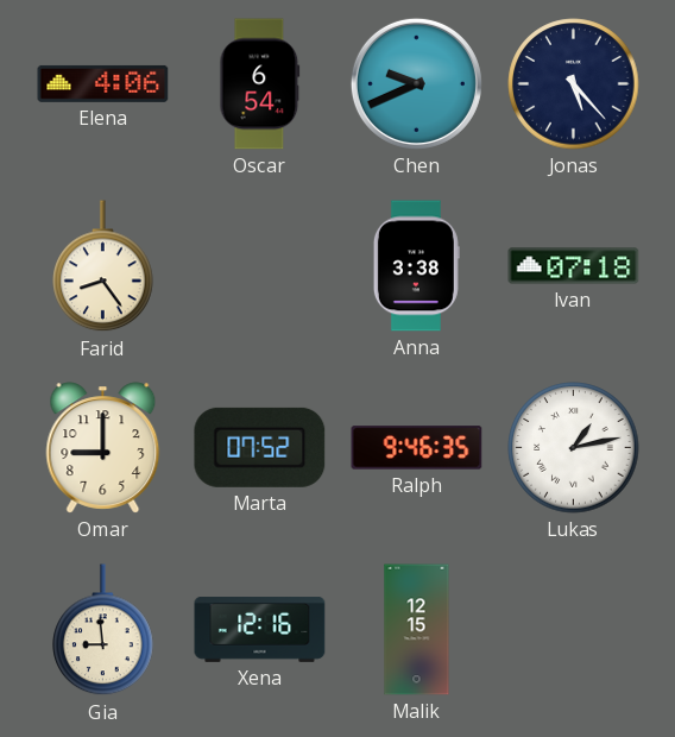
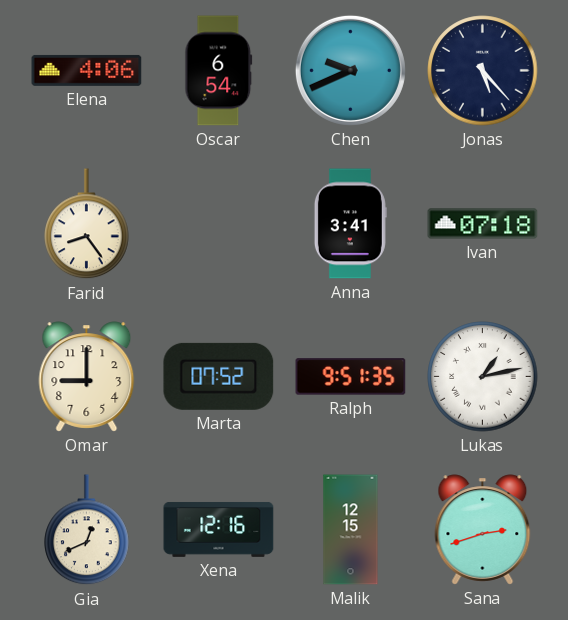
Anna: 3:38 -> 3:41 (350, 224)
Ralph: 9:46 -> 9:51 (351, 377)
Gia: 8:59 -> 12:41 (87, 530)
Sana: none -> 2:42 (483, 530)
